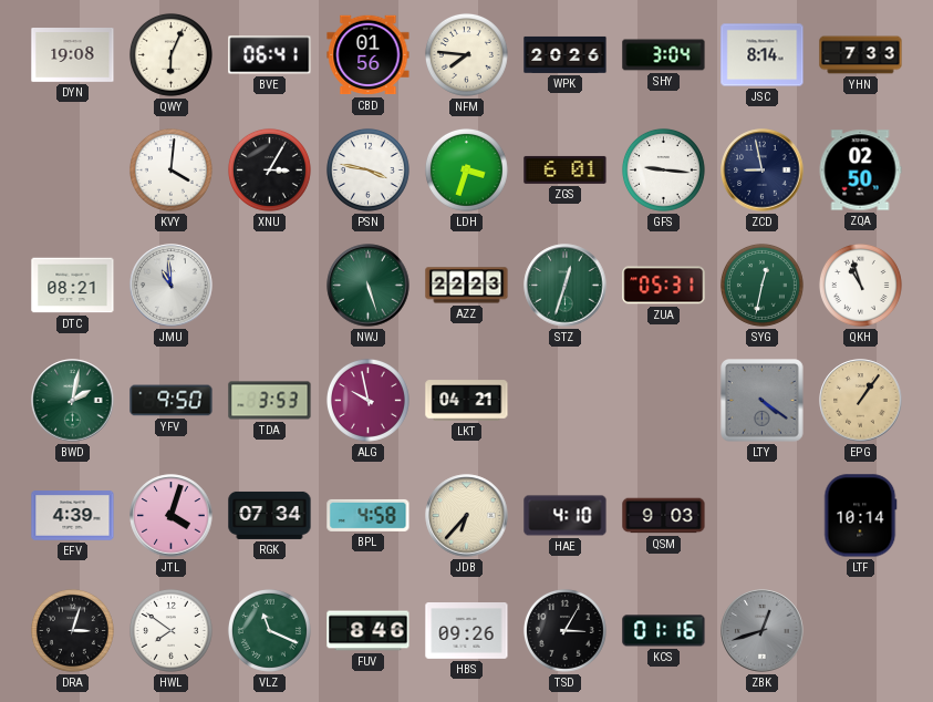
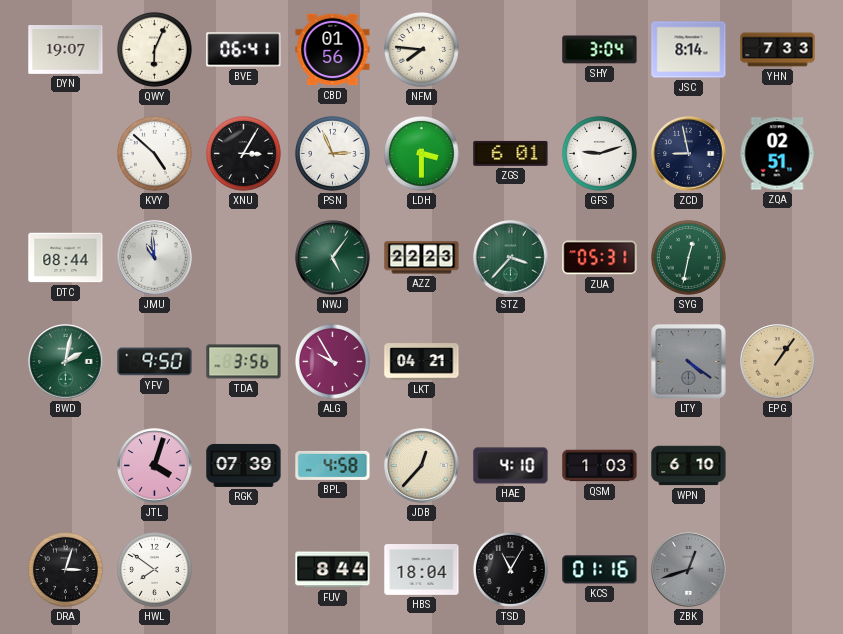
DYN: 19:08 -> 19:07 (66, 50)
WPK: 20:26 -> none (566, 54)
KVY: 4:01 -> 4:52 (154, 153)
PSN: 3:47 -> 2:56 (332, 153)
LDH: 3:33 -> 3:30 (421, 153)
GFS: 9:16 -> 9:12 (599, 153)
ZQA: 02:50 -> 02:51 (777, 154)
DTC: 08:21 -> 08:44 (66, 258)
NWJ: 5:27 -> 5:06 (333, 258)
STZ: 12:33 -> 3:37 (511, 258)
QKH: 10:57 -> none (860, 285)
TDA: 3:53 -> 3:56 (244, 362)
ALG: 9:58 -> 9:55 (332, 361)
EFV: 4:39 -> none (73, 516)
RGK: 07:34 -> 07:39 (244, 465)
JDB: 6:37 -> 12:37 (422, 466)
QSM: 9:03 -> 1:03 (600, 466)
WPN: none -> 6:10 (689, 466)
LTF: 10:14 -> none (861, 516)
VLZ: 11:19 -> none (269, 630)
FUV: 8:46 -> 8:44 (333, 570)
HBS: 09:26 -> 18:04 (422, 570)
TSD: 3:05 -> 11:05 (510, 569)
